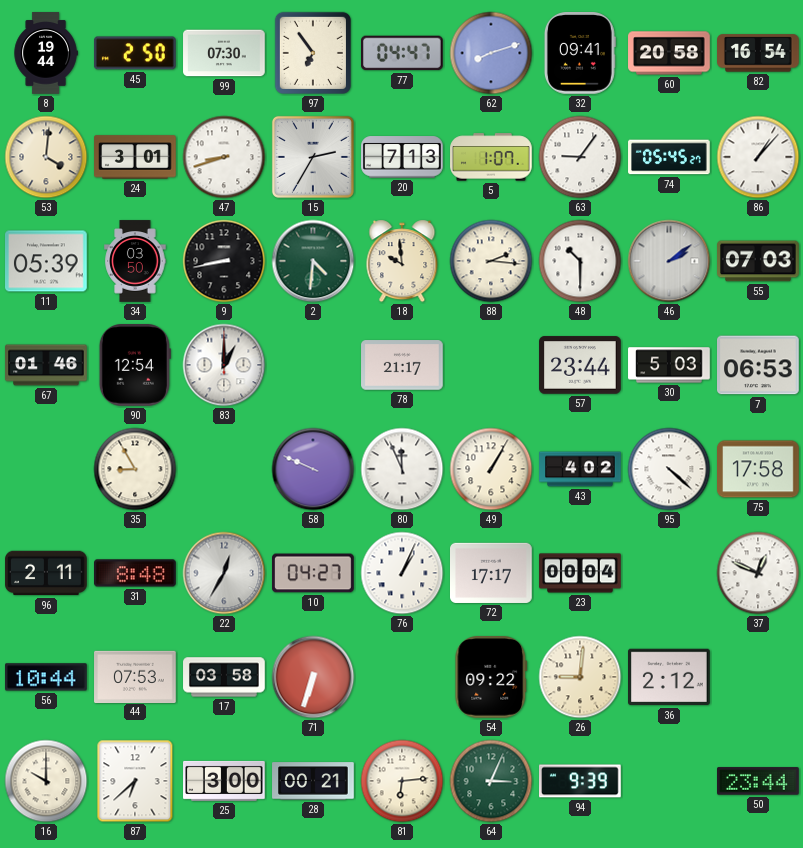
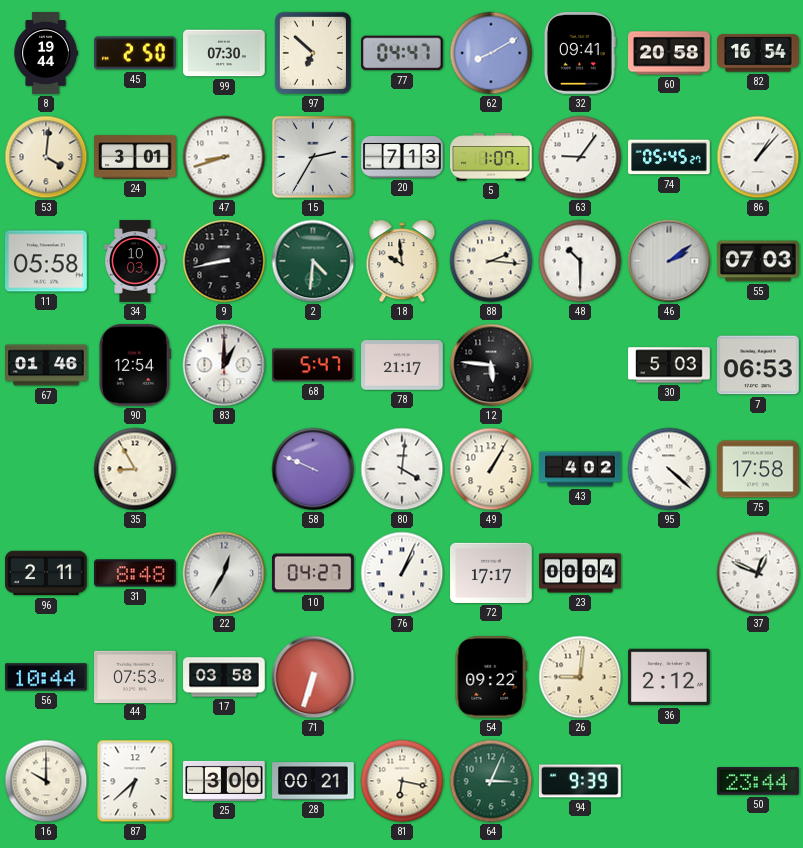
97: 6:54 -> 6:52 (313, 53)
62: 8:12 -> 8:10 (491, 53)
11: 05:39 -> 05:58 (47, 261)
34: 03:50 -> 10:03 (135, 261)
68: none -> 5:47 (314, 365)
12: none -> 5:46 (491, 365)
57: 23:44 -> none (580, 365)
80: 11:56 -> 4:01 (402, 469)
81: 6:14 -> 6:17 (402, 781)
